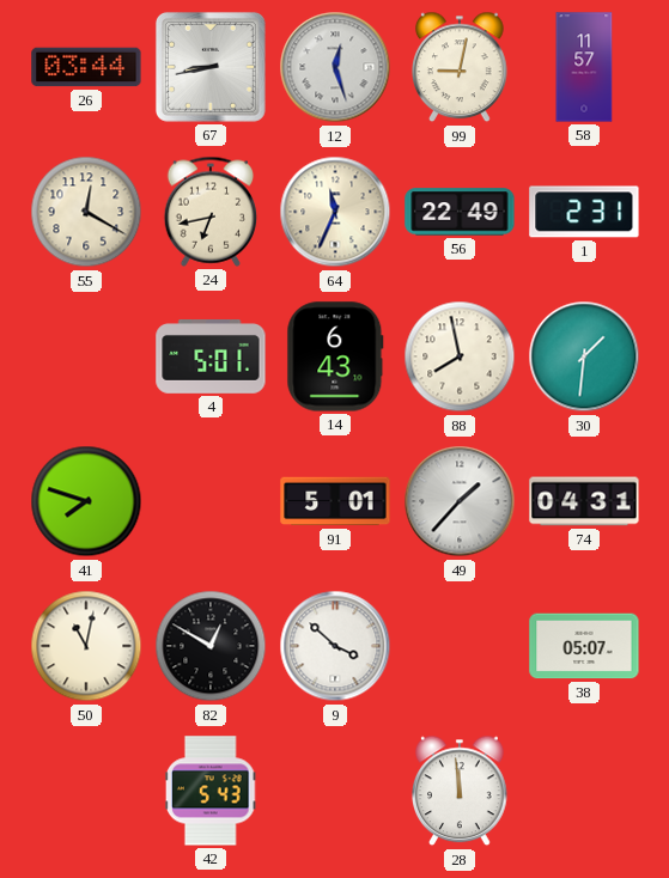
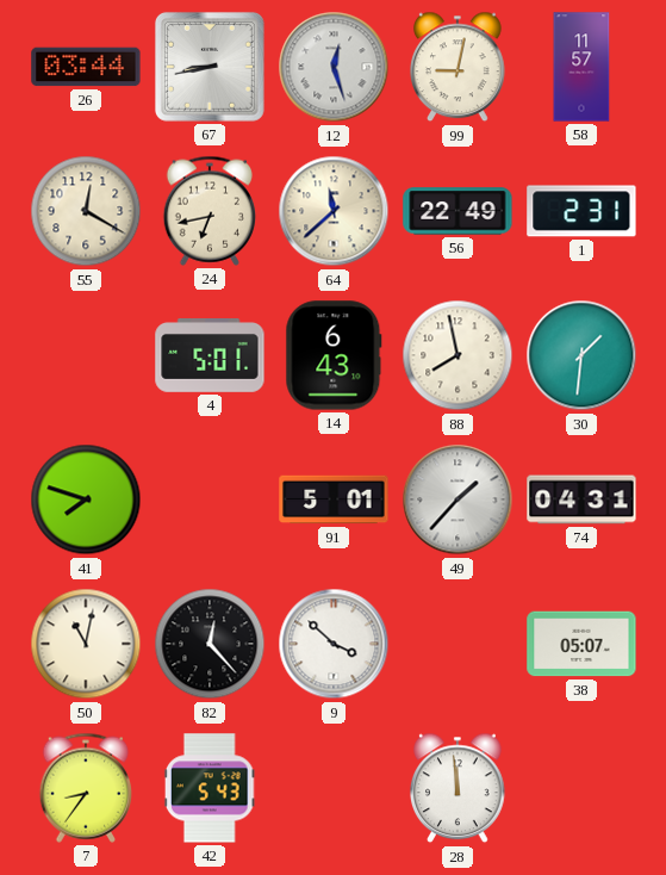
64: 11:34 -> 11:38 (334, 211)
82: 12:50 -> 12:23 (210, 644)
7: none -> 8:36 (85, 788)
